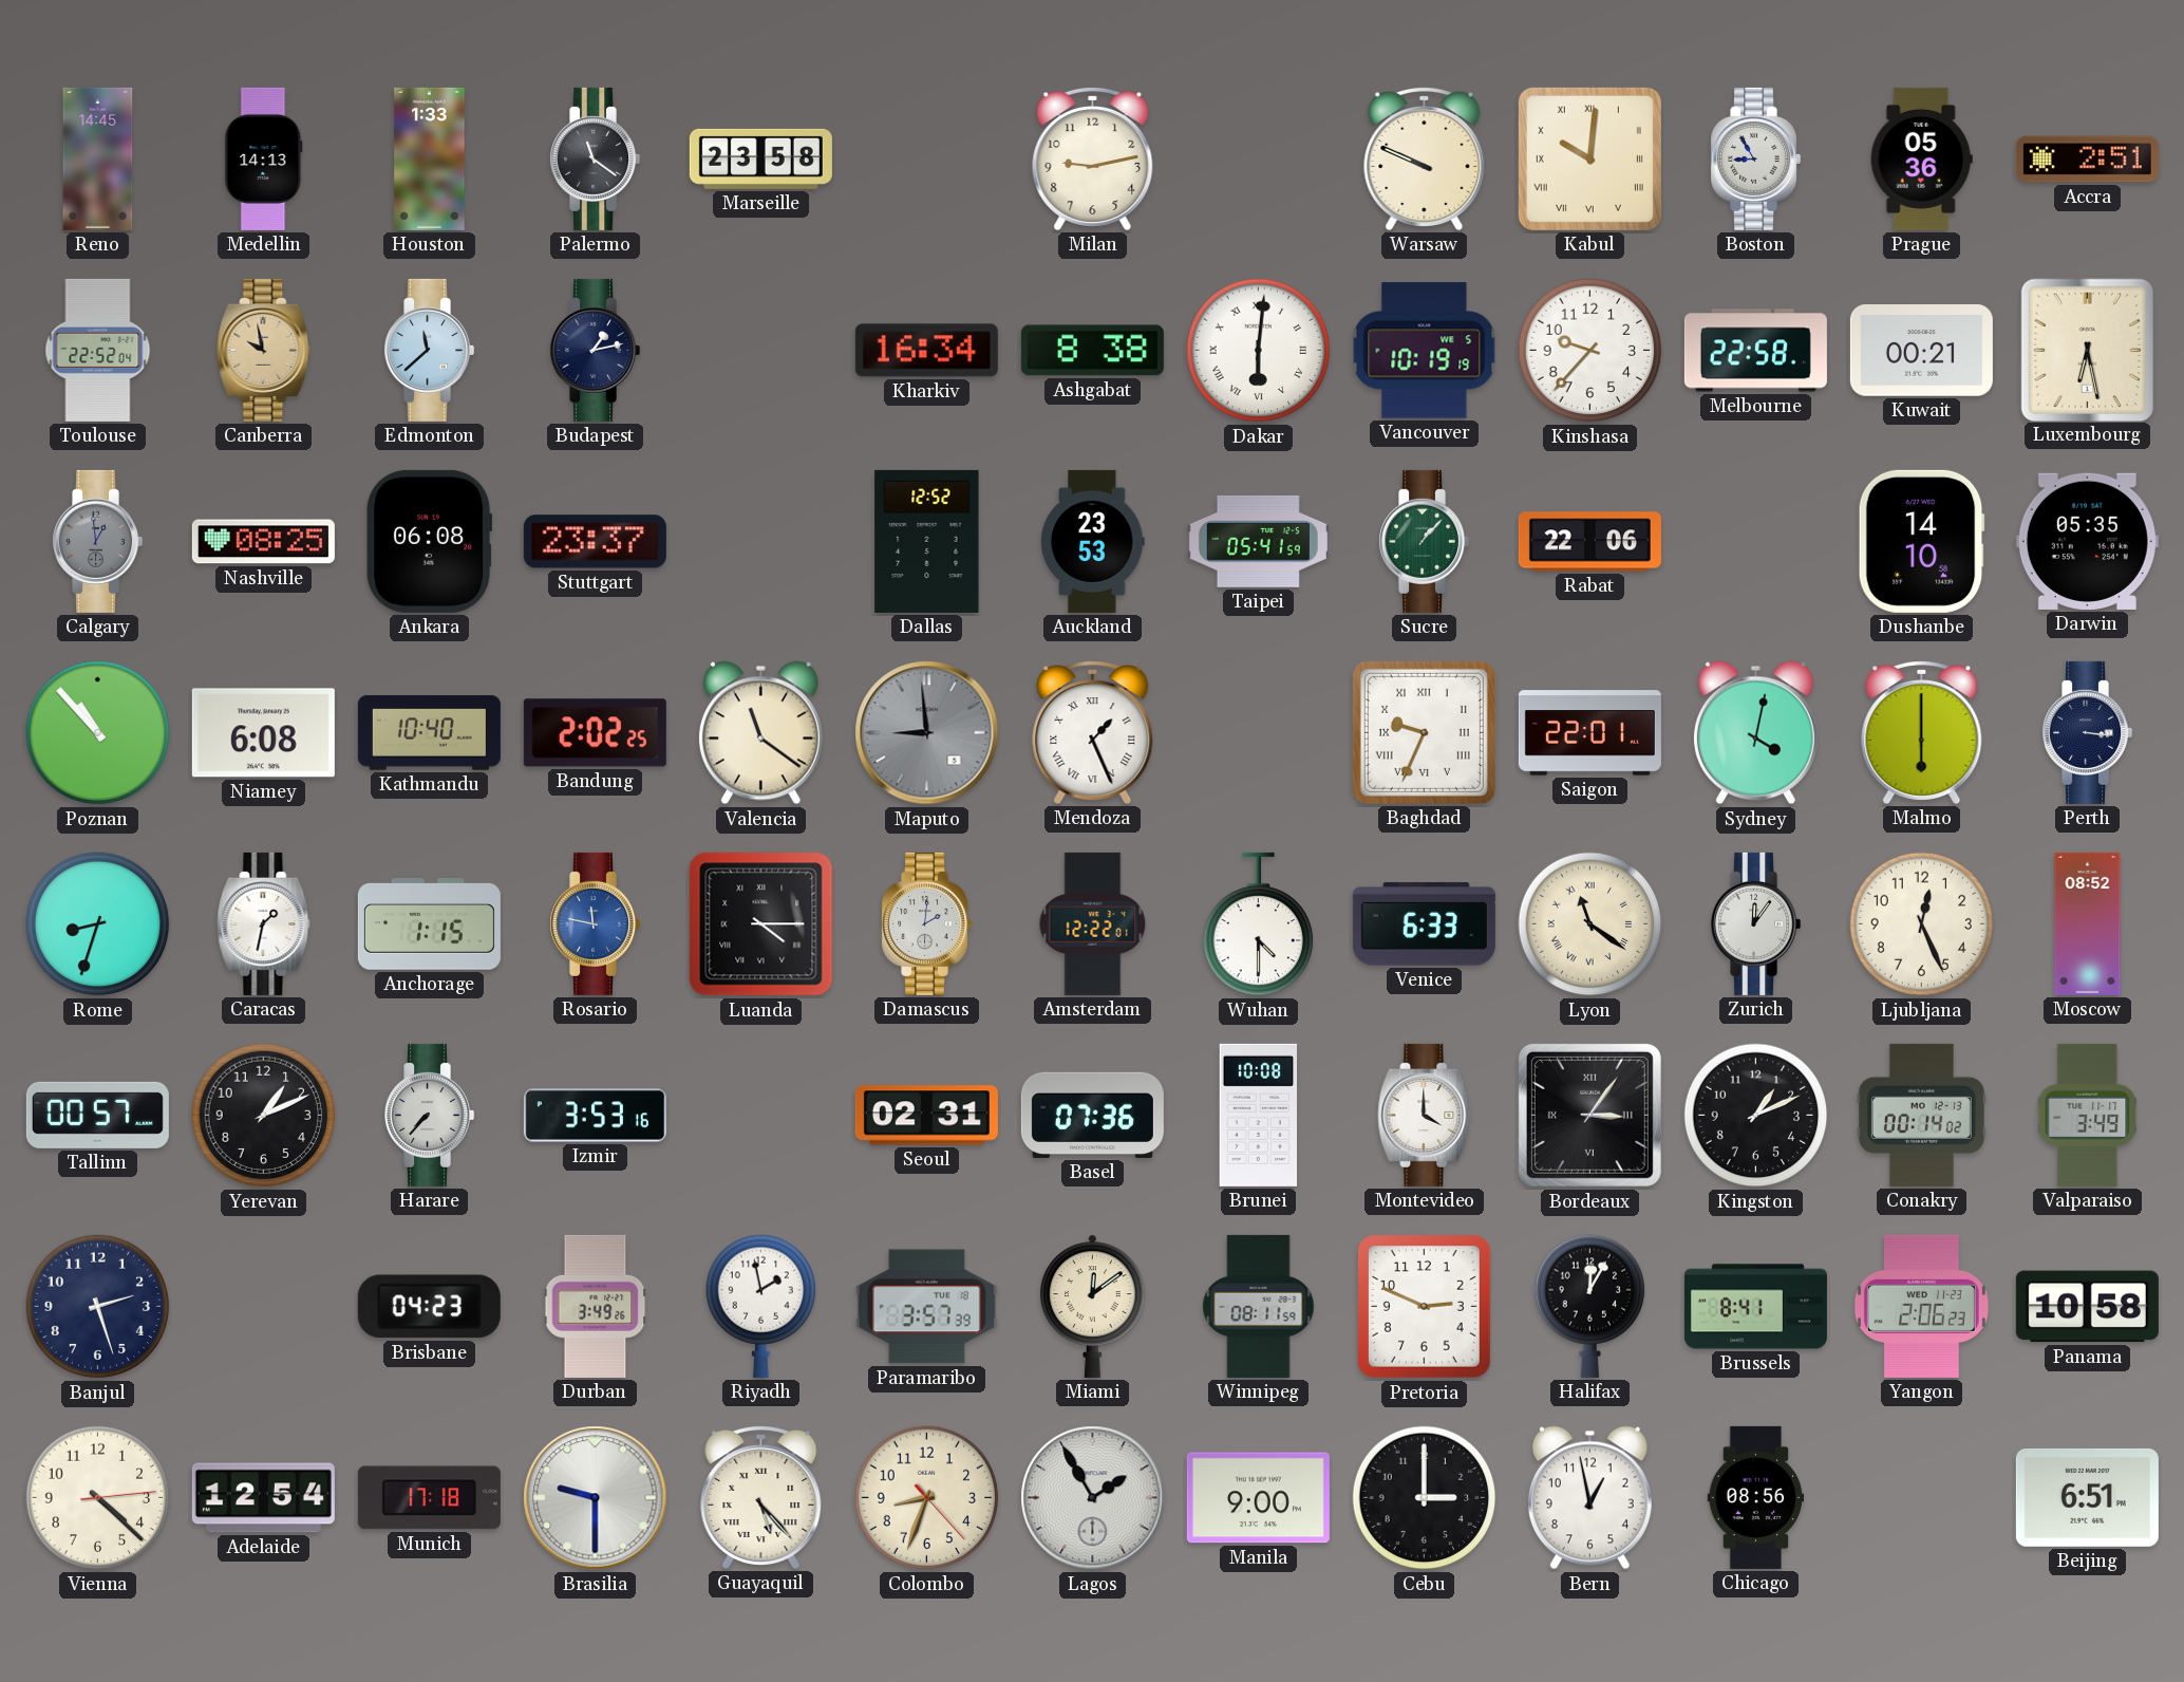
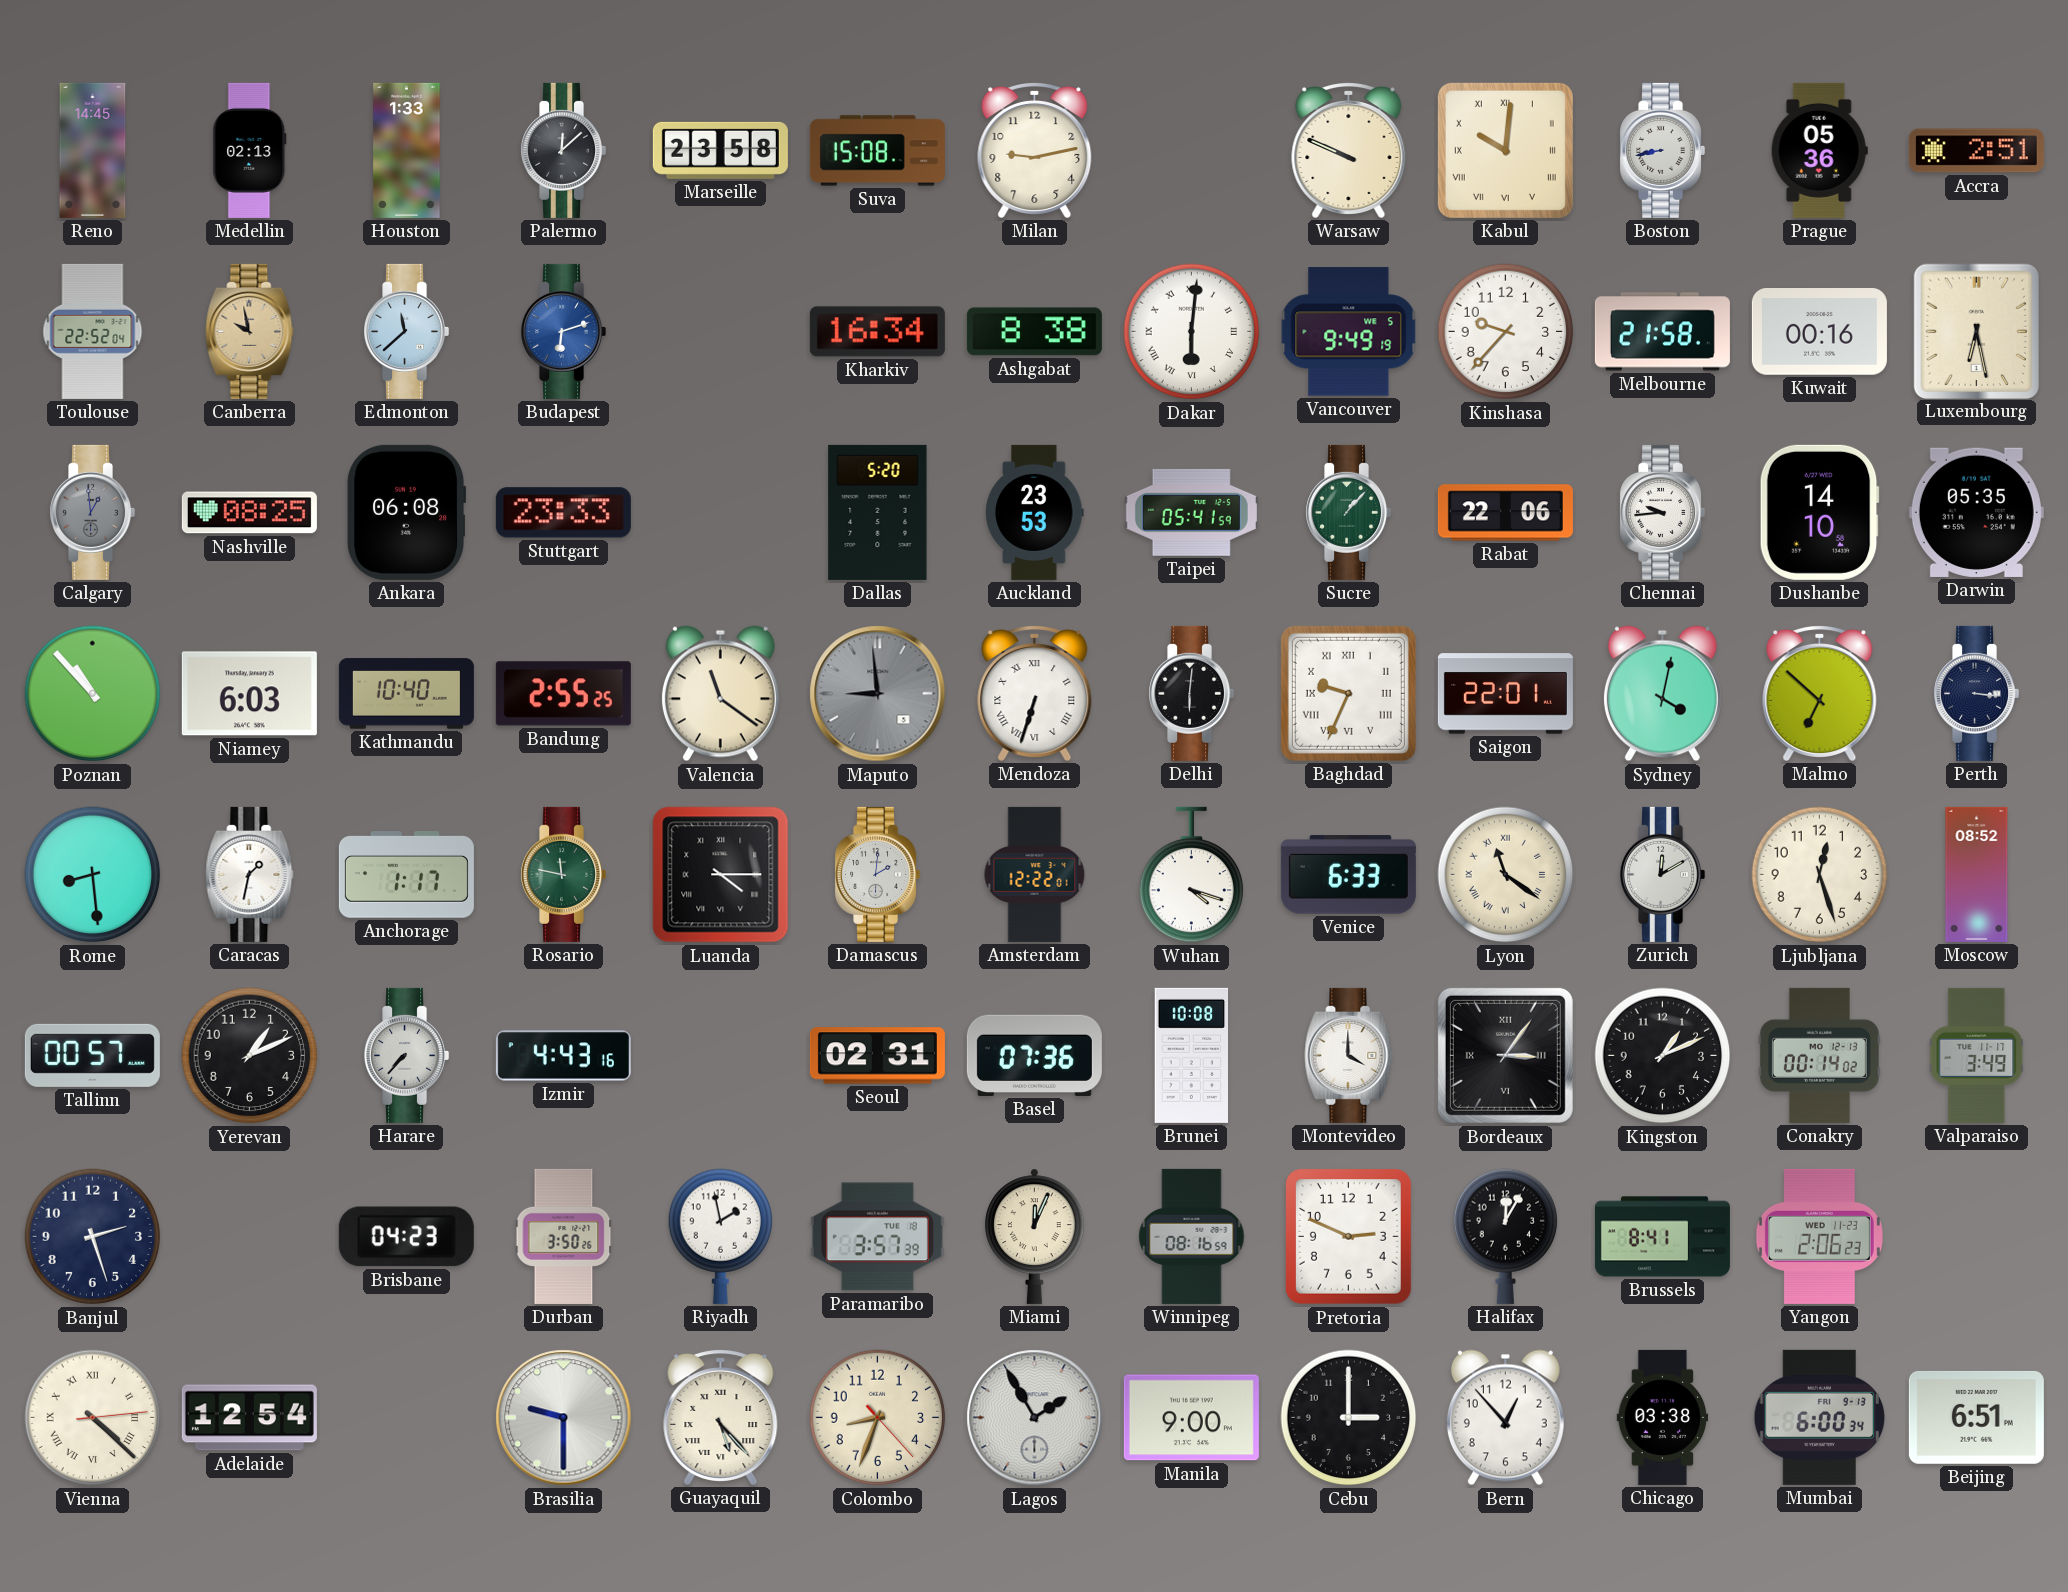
Medellin: 14:13 -> 02:13 (250, 150)
Palermo: 11:21 -> 12:08 (564, 150)
Suva: none -> 15:08 (877, 151)
Boston: 8:55 -> 8:43 (1663, 150)
Budapest: 1:13 -> 6:12 (564, 331)
Budapest dial: navy -> blue (564, 331)
Vancouver: 10:19 -> 9:49 (1349, 332)
Melbourne: 22:58 -> 21:58 (1662, 332)
Kuwait: 00:21 -> 00:16 (1819, 332)
Stuttgart: 23:37 -> 23:33 (563, 513)
Dallas: 12:52 -> 5:20 (878, 512)
Chennai: none -> 9:44 (1663, 512)
Niamey: 6:08 -> 6:03 (249, 694)
Bandung: 2:02 -> 2:55 (563, 694)
Mendoza: 1:26 -> 6:33 (1035, 694)
Delhi: none -> 6:01 (1192, 693)
Malmo: 6:00 -> 6:52 (1820, 694)
Rome: 8:33 -> 8:29 (93, 875)
Anchorage: 1:15 -> 1:17 (406, 875)
Rosario dial: blue -> green (564, 874)
Wuhan: 4:30 -> 4:18 (1191, 875)
Zurich: 12:06 -> 12:10 (1663, 874)
Ljubljana: 12:26 -> 12:27 (1820, 875)
Izmir: 3:53 -> 4:43 (563, 1056)
Durban: 3:49 -> 3:50 (564, 1236)
Miami: 12:09 -> 12:04 (1035, 1236)
Winnipeg: 08:11 -> 08:16 (1192, 1236)
Panama: 10:58 -> none (2087, 1307)
Vienna numerals: Arabic -> Roman (93, 1418)
Munich: 17:18 -> none (429, 1498)
Bern: 12:58 -> 12:53 (1505, 1418)
Chicago: 08:56 -> 03:38 (1663, 1417)
Mumbai: none -> 6:00 (1819, 1417)
